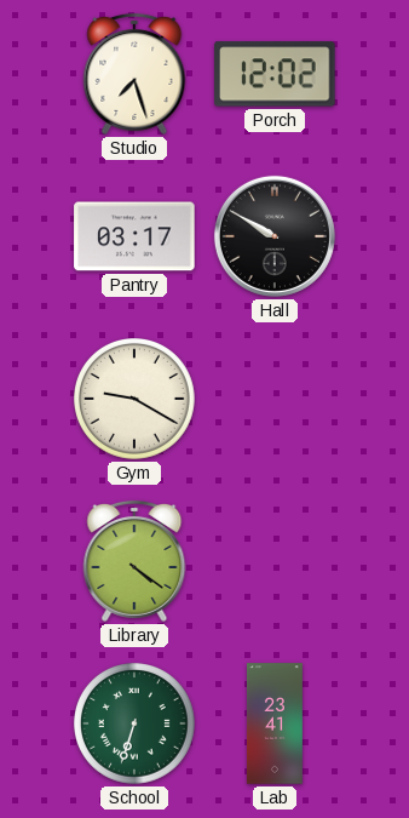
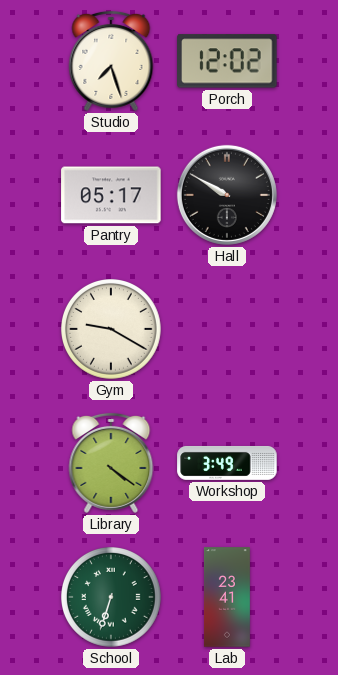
Pantry: 03:17 -> 05:17 (111, 195)
Workshop: none -> 3:49 (227, 463)
